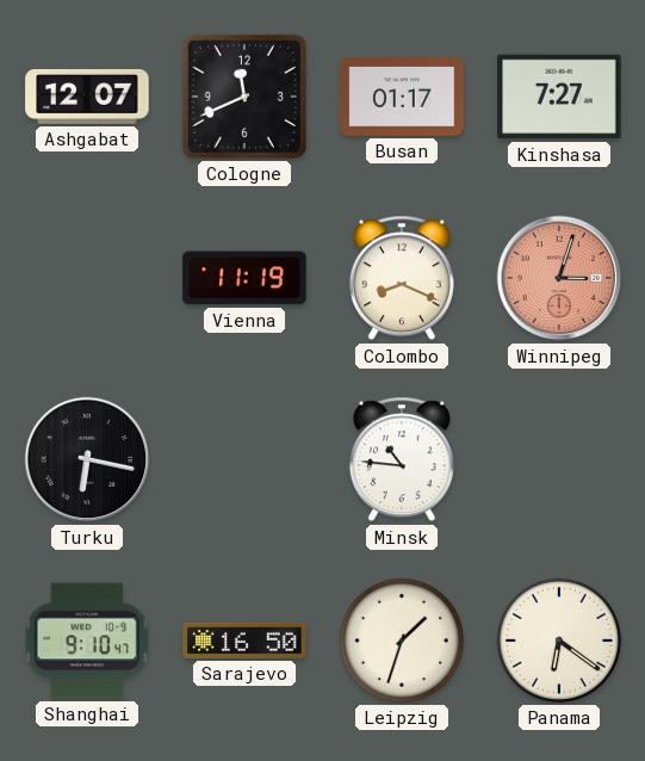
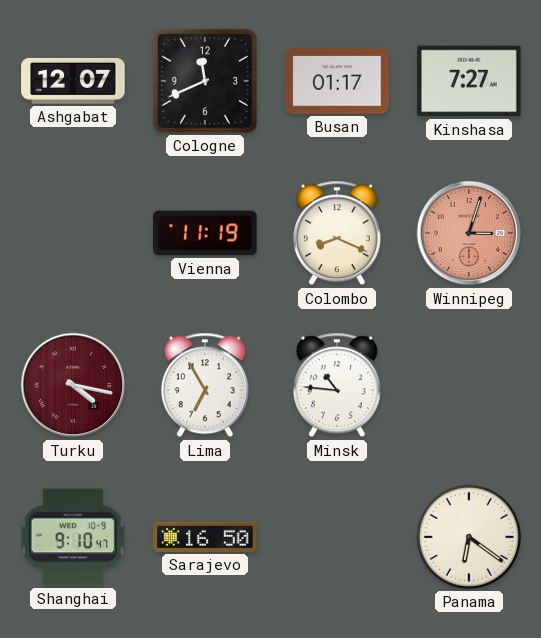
Turku: 6:17 -> 4:17 (73, 385)
Turku dial: black -> burgundy (73, 385)
Lima: none -> 6:55 (205, 385)
Leipzig: 1:33 -> none (402, 641)
